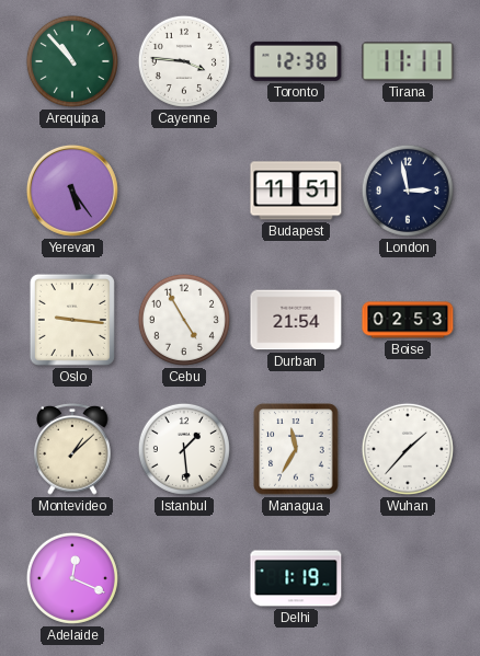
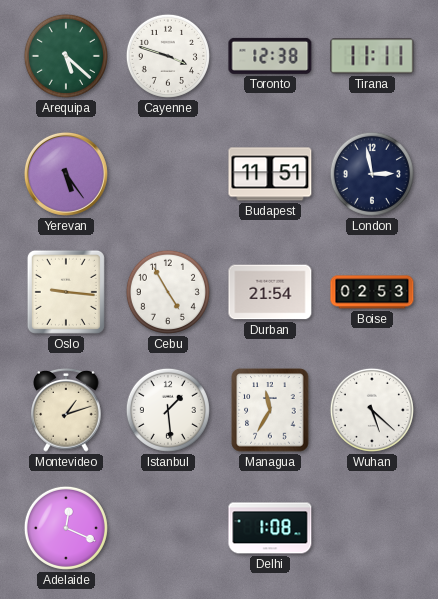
Arequipa: 10:53 -> 5:22 (66, 56)
Cayenne: 3:46 -> 3:48 (168, 56)
Montevideo: 1:08 -> 1:12 (66, 411)
Wuhan: 1:37 -> 5:22 (372, 410)
Delhi: 1:19 -> 1:08 (270, 528)
